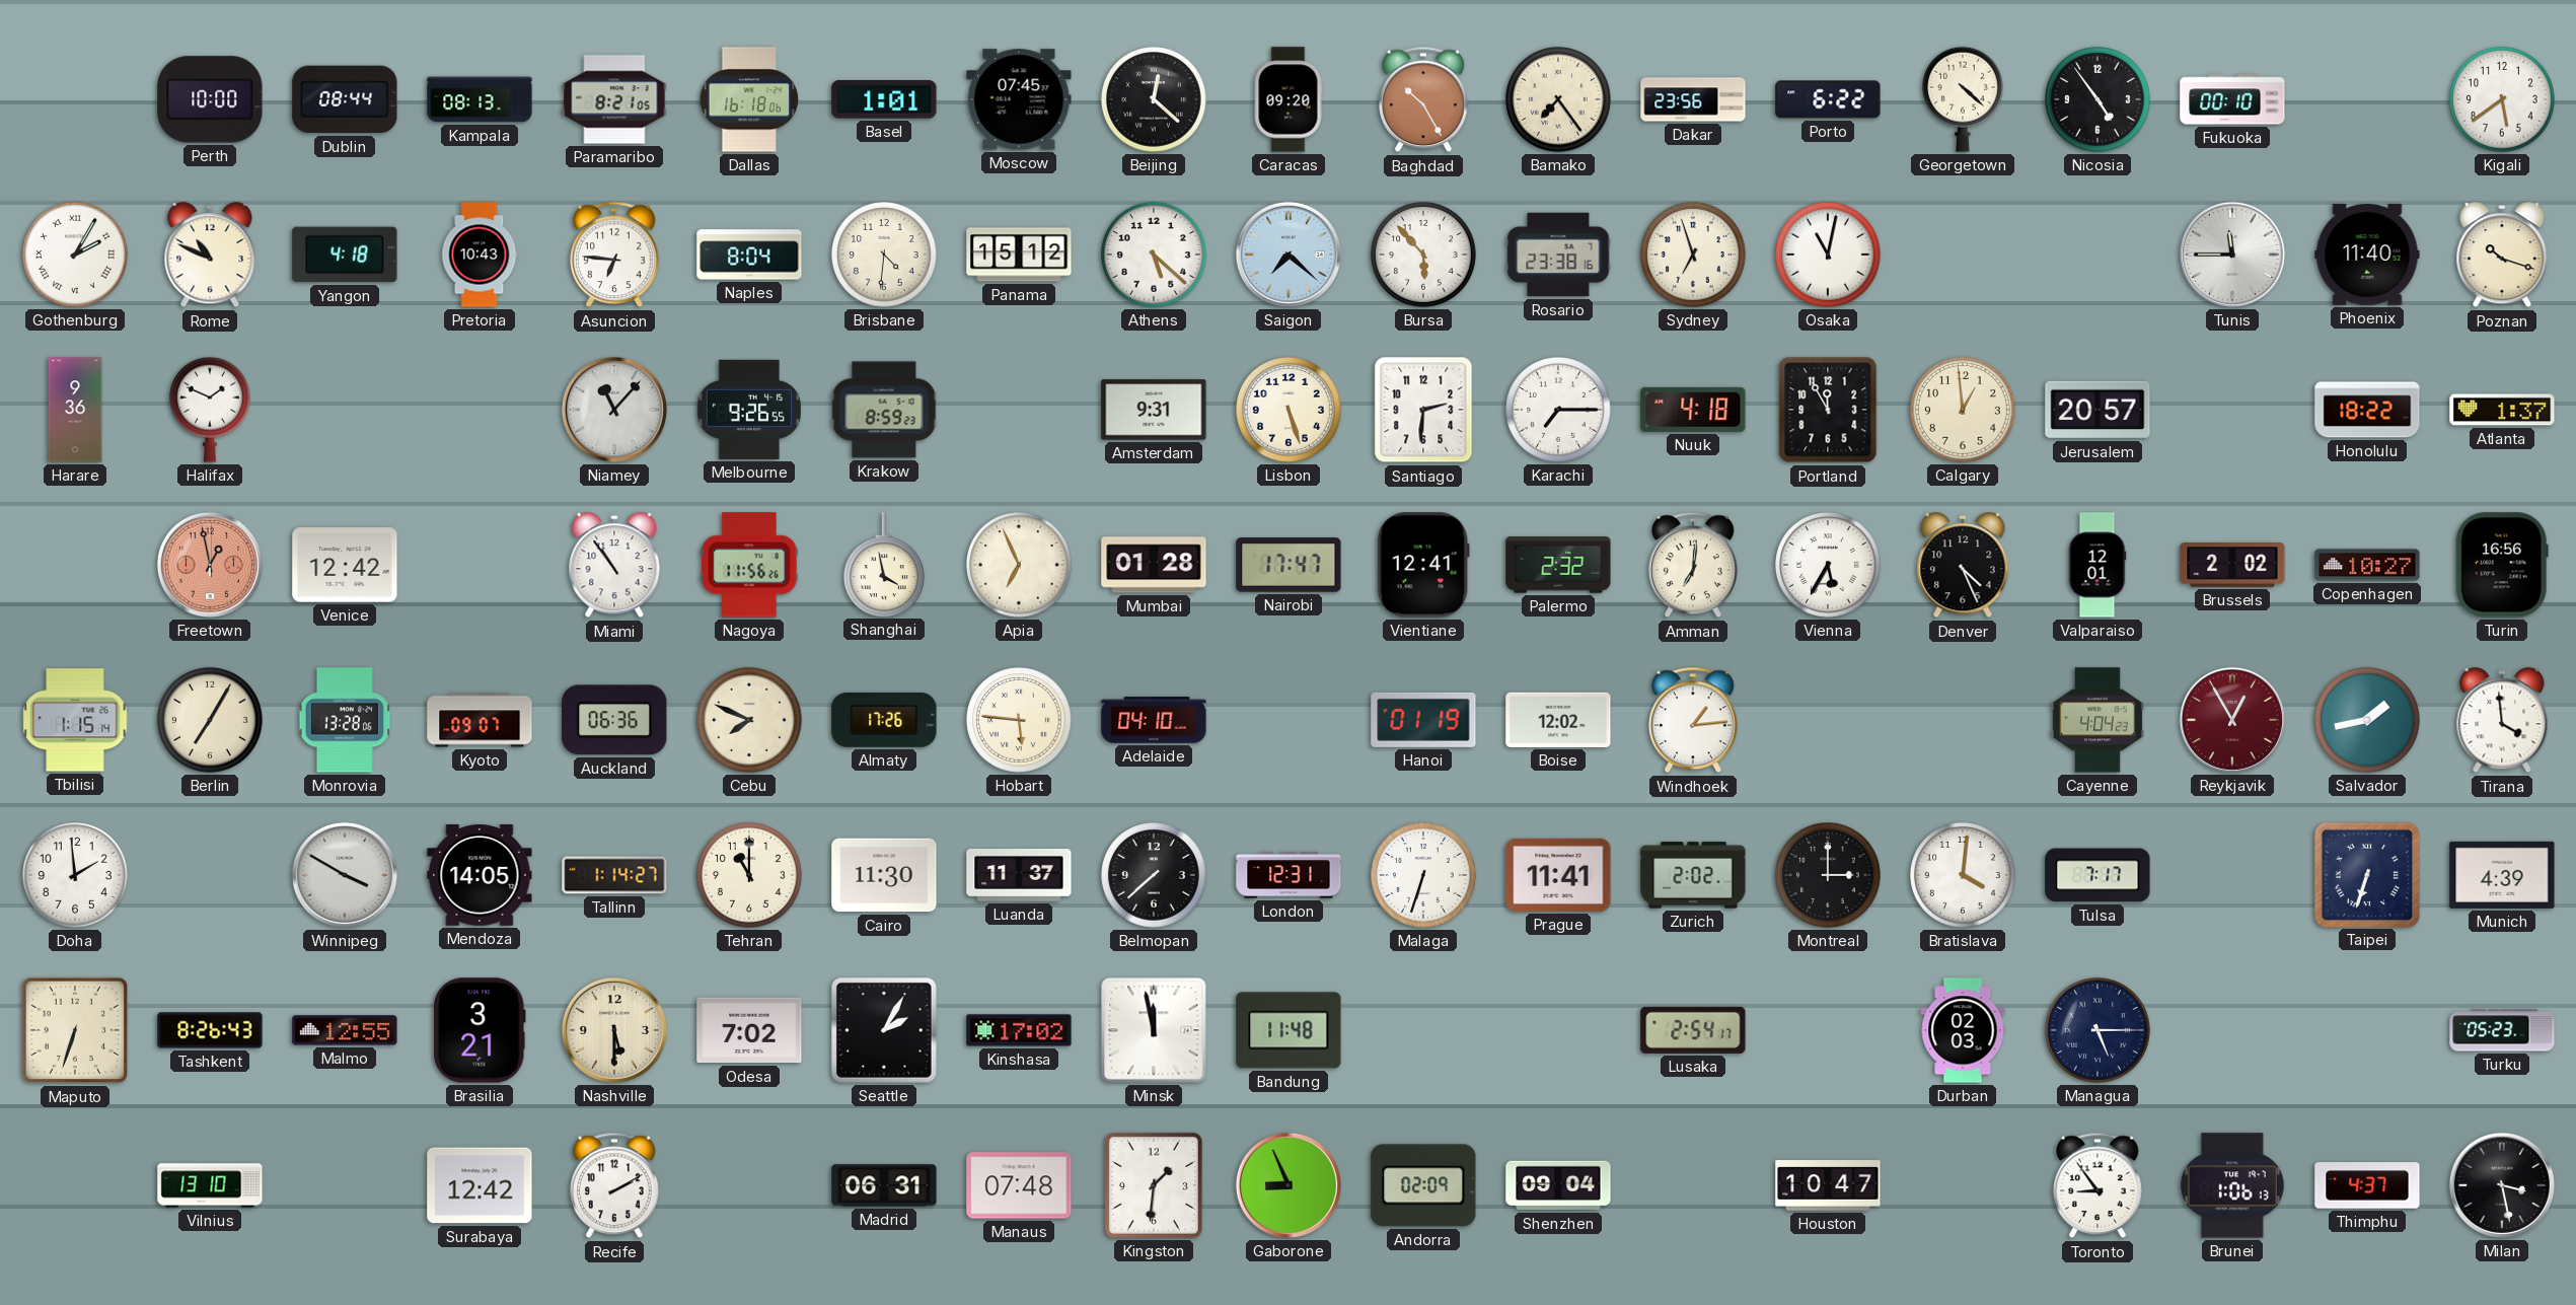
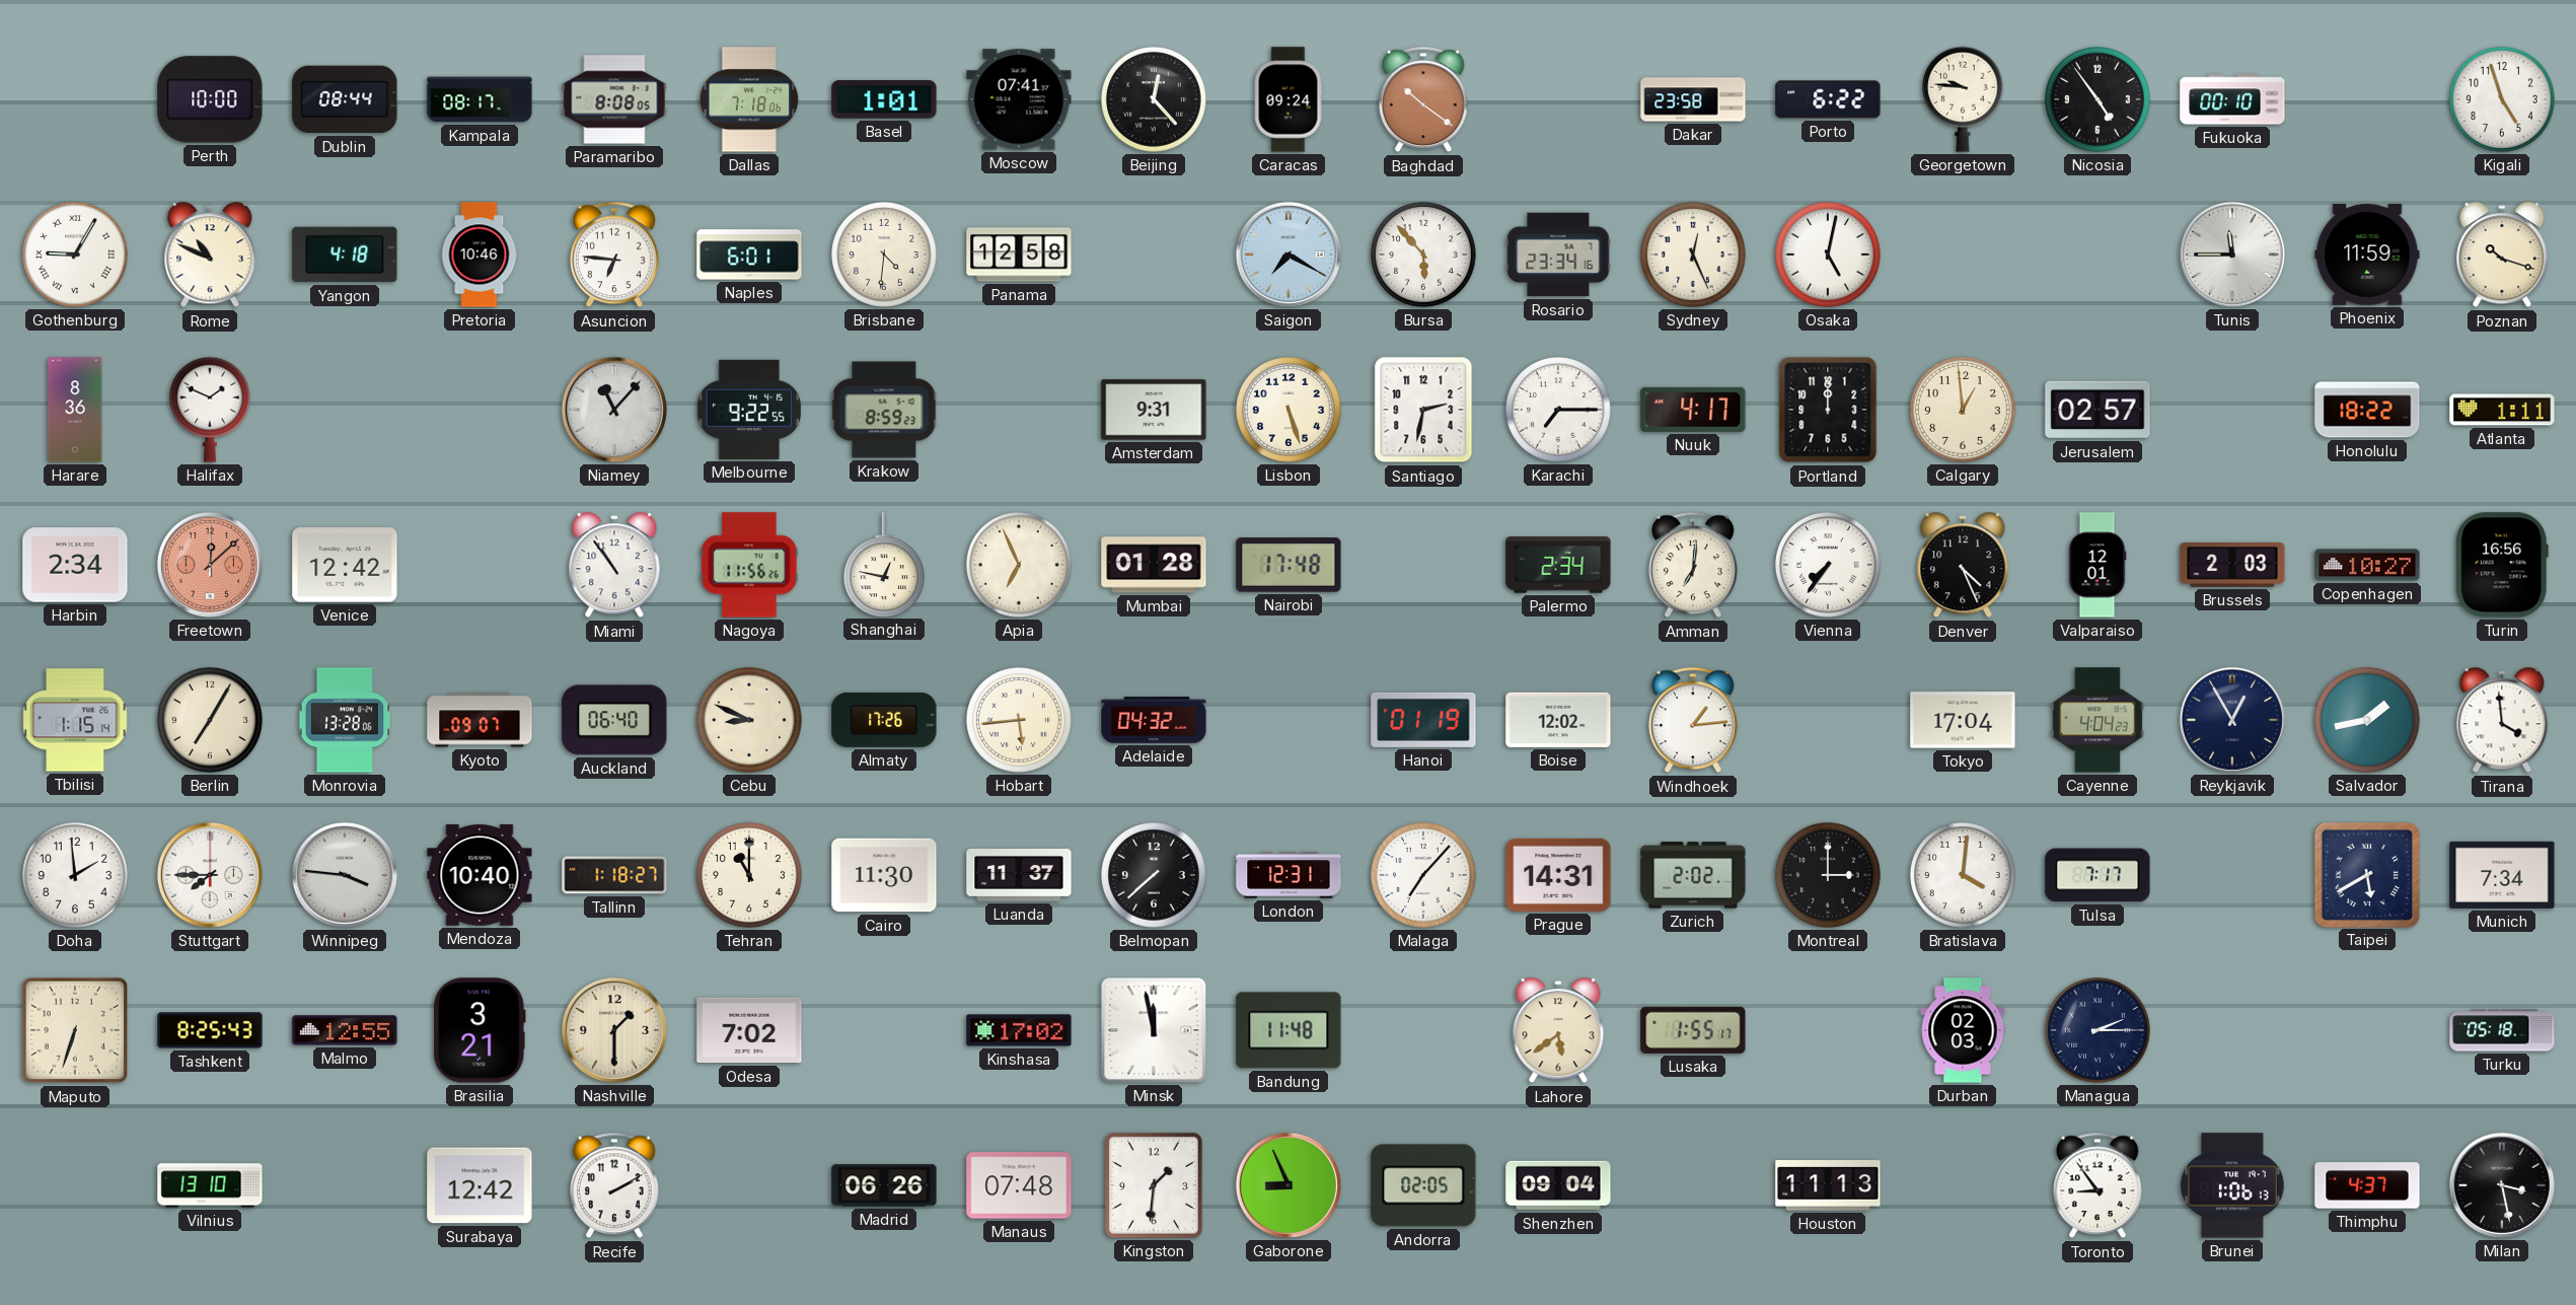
Kampala: 08:13 -> 08:17 (480, 99)
Paramaribo: 8:21 -> 8:08 (614, 99)
Dallas: 16:18 -> 7:18 (749, 99)
Moscow: 07:45 -> 07:41 (1019, 99)
Beijing: 12:22 -> 12:23 (1155, 100)
Caracas: 09:20 -> 09:24 (1289, 99)
Baghdad: 10:25 -> 10:21 (1424, 99)
Bamako: 7:24 -> none (1559, 100)
Dakar: 23:56 -> 23:58 (1693, 99)
Georgetown: 4:22 -> 9:46 (1964, 99)
Kigali: 5:39 -> 4:57 (2503, 100)
Gothenburg: 2:05 -> 9:05 (76, 256)
Pretoria: 10:43 -> 10:46 (480, 255)
Naples: 8:04 -> 6:01 (749, 255)
Panama: 15:12 -> 12:58 (1019, 255)
Athens: 5:22 -> none (1155, 256)
Saigon: 7:22 -> 7:20 (1289, 255)
Rosario: 23:38 -> 23:34 (1558, 255)
Sydney: 6:57 -> 12:26 (1694, 256)
Osaka: 11:02 -> 5:02 (1829, 256)
Phoenix: 11:40 -> 11:59 (2367, 255)
Harare: 9:36 -> 8:36 (75, 410)
Melbourne: 9:26 -> 9:22 (749, 410)
Santiago: 2:31 -> 2:32 (1423, 410)
Nuuk: 4:18 -> 4:17 (1693, 410)
Portland: 11:55 -> 12:00 (1828, 410)
Jerusalem: 20:57 -> 02:57 (2097, 410)
Atlanta: 1:37 -> 1:11 (2502, 410)
Harbin: none -> 2:34 (75, 565)
Freetown: 12:58 -> 12:08 (210, 565)
Shanghai: 3:58 -> 12:47 (885, 565)
Nairobi: 17:47 -> 17:48 (1289, 565)
Vientiane: 12:41 -> none (1423, 565)
Palermo: 2:32 -> 2:34 (1558, 565)
Vienna: 5:35 -> 7:36 (1829, 566)
Brussels: 2:02 -> 2:03 (2232, 566)
Auckland: 06:36 -> 06:40 (614, 720)
Cebu: 7:49 -> 8:49 (750, 721)
Hobart: 5:46 -> 5:44 (1020, 721)
Adelaide: 04:10 -> 04:32 (1154, 720)
Tokyo: none -> 17:04 (1963, 720)
Reykjavik dial: burgundy -> navy (2232, 720)
Stuttgart: none -> 7:45 (210, 875)
Winnipeg: 3:50 -> 3:46 (345, 875)
Mendoza: 14:05 -> 10:40 (480, 875)
Tallinn: 1:14 -> 1:18 (614, 875)
Malaga: 6:33 -> 7:07 (1424, 876)
Prague: 11:41 -> 14:31 (1558, 875)
Taipei: 6:33 -> 5:40 (2366, 874)
Munich: 4:39 -> 7:34 (2502, 875)
Tashkent: 8:26 -> 8:25 (210, 1030)
Nashville: 5:30 -> 1:30 (614, 1030)
Seattle: 2:05 -> none (884, 1030)
Lahore: none -> 5:39 (1558, 1031)
Lusaka: 2:54 -> 1:55 (1693, 1030)
Managua: 5:15 -> 2:15 (2099, 1031)
Turku: 05:23 -> 05:18 (2502, 1030)
Madrid: 06:31 -> 06:26 (884, 1185)
Andorra: 02:09 -> 02:05 (1423, 1185)
Houston: 10:47 -> 11:13 (1828, 1185)
